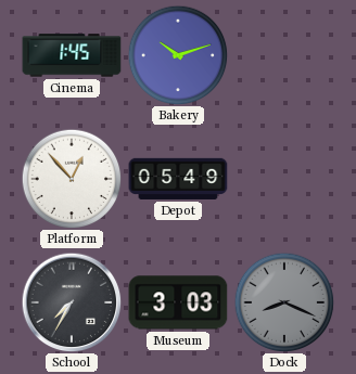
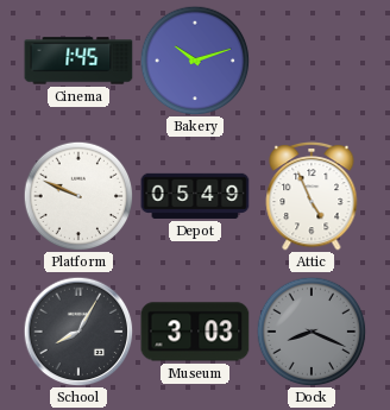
Platform: 12:53 -> 9:49 (78, 196)
Attic: none -> 4:56 (312, 196)
School: 7:35 -> 8:05 (78, 332)
